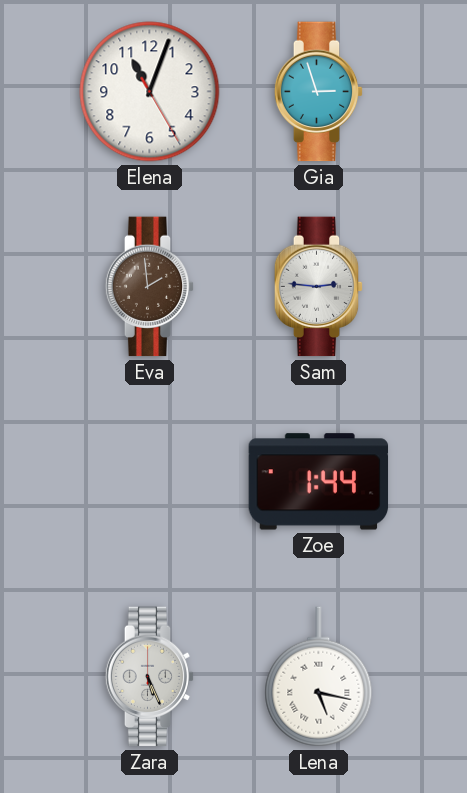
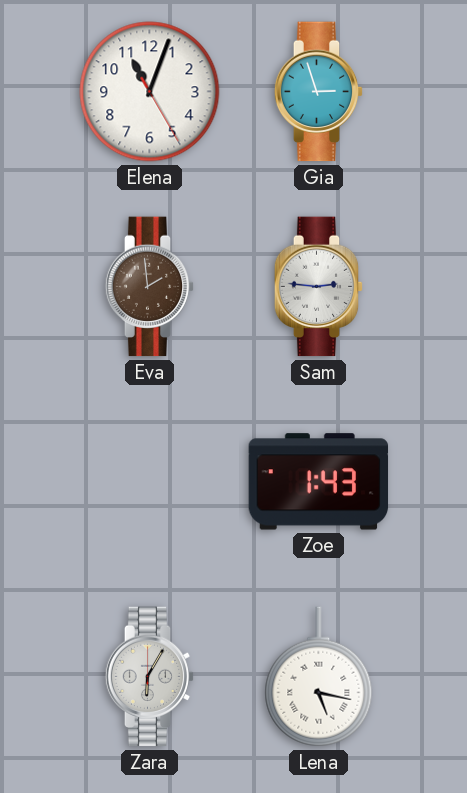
Zoe: 1:44 -> 1:43 (319, 482)
Zara: 5:26 -> 6:05 (150, 677)
